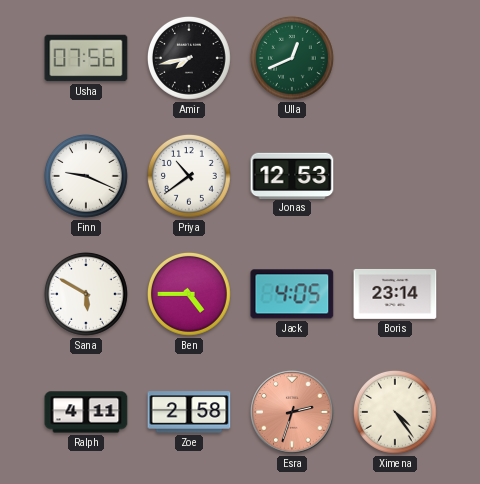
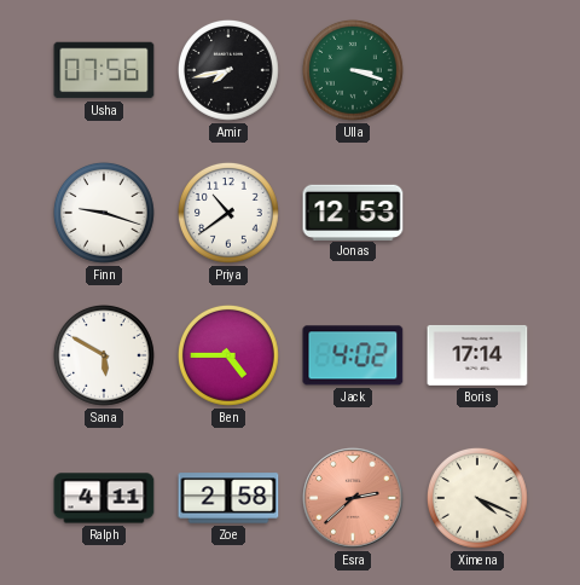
Ulla: 12:41 -> 3:18 (353, 70)
Finn: 9:19 -> 9:18 (104, 213)
Jack: 4:05 -> 4:02 (353, 355)
Boris: 23:14 -> 17:14 (477, 355)
Esra: 2:33 -> 2:38 (353, 498)
Ximena: 4:24 -> 4:19 (477, 498)
